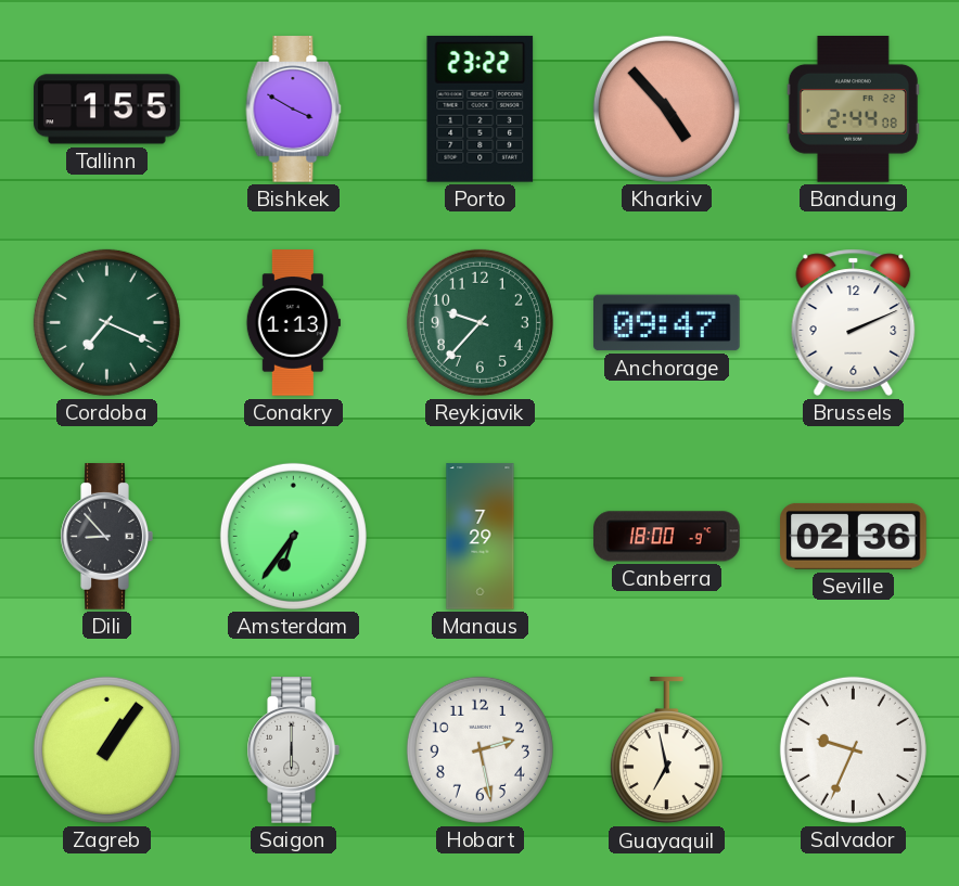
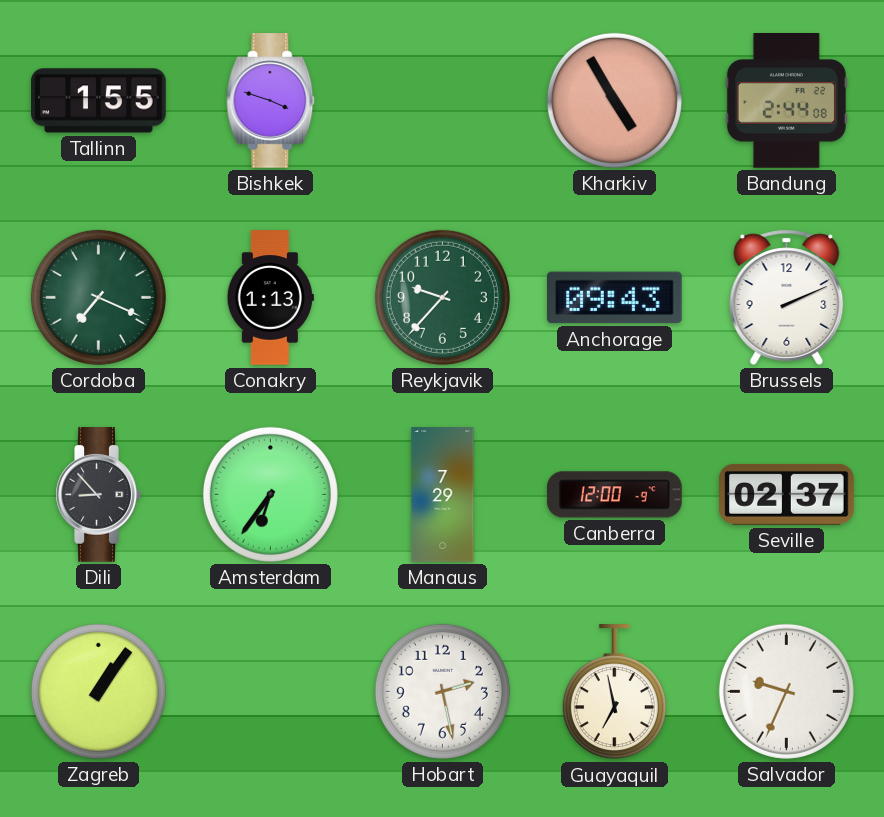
Bishkek: 3:50 -> 3:48 (271, 101)
Porto: 23:22 -> none (481, 108)
Kharkiv: 4:53 -> 4:55 (614, 100)
Anchorage: 09:47 -> 09:43 (615, 298)
Canberra: 18:00 -> 12:00 (615, 495)
Seville: 02:36 -> 02:37 (787, 494)
Saigon: 6:00 -> none (293, 750)
